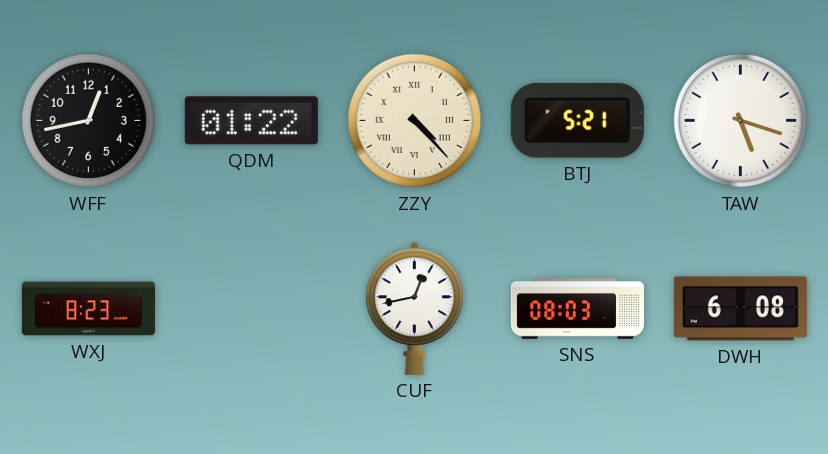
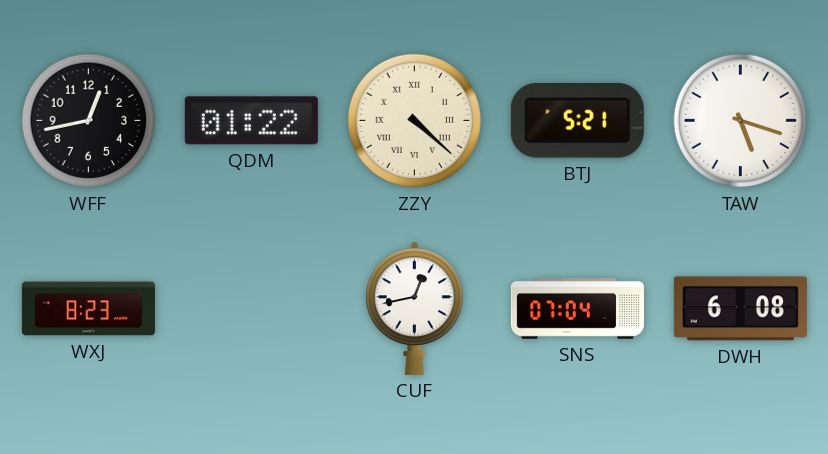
ZZY: 4:23 -> 4:22 (415, 121)
SNS: 08:03 -> 07:04 (577, 308)
